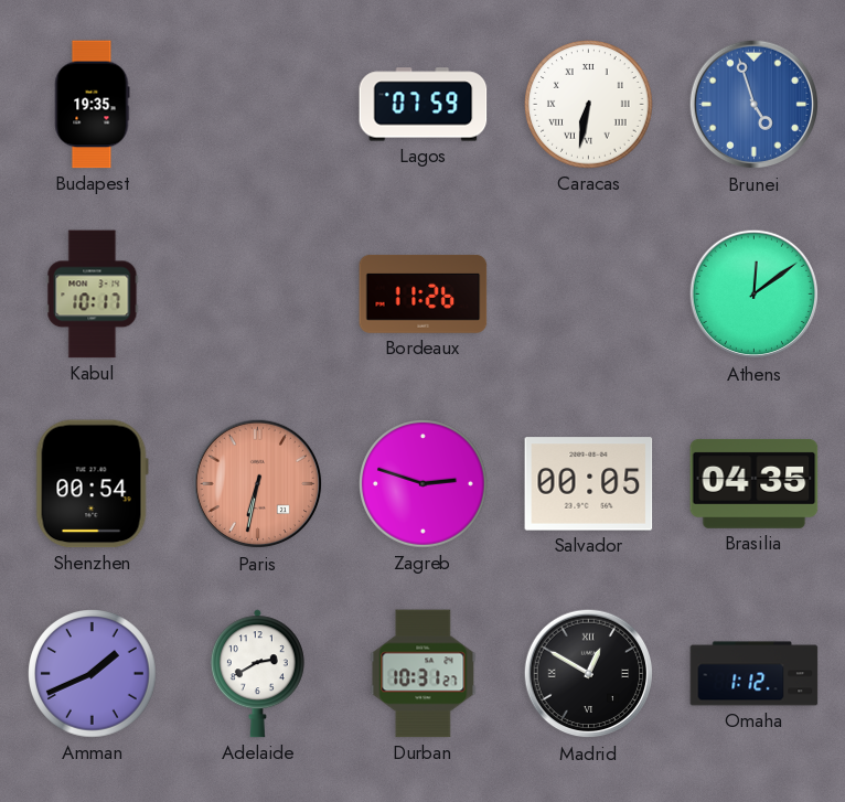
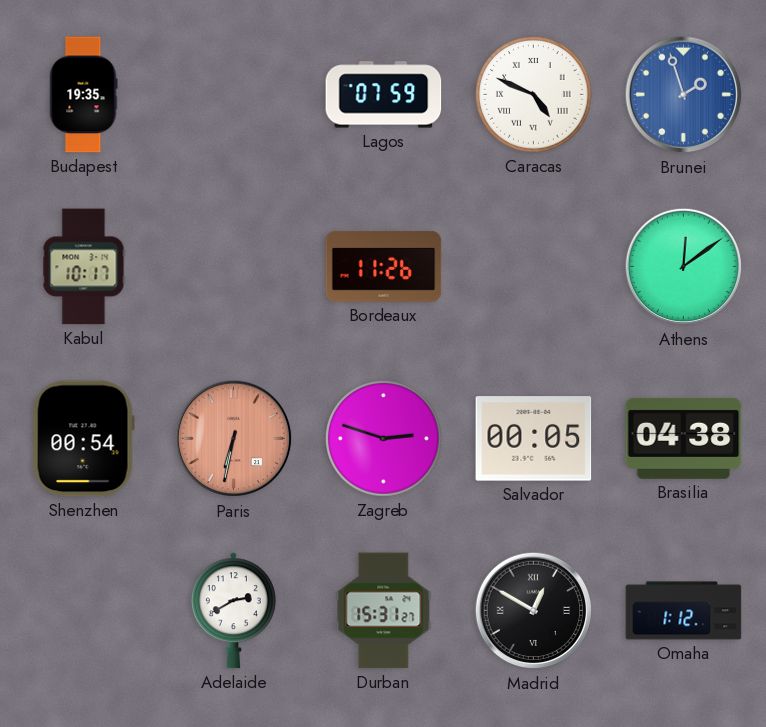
Caracas: 6:32 -> 4:49 (534, 95)
Brunei: 4:57 -> 1:57 (684, 95)
Brasilia: 04:35 -> 04:38 (684, 438)
Amman: 1:41 -> none (93, 674)
Durban: 10:31 -> 15:31 (384, 611)
